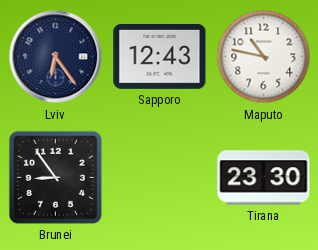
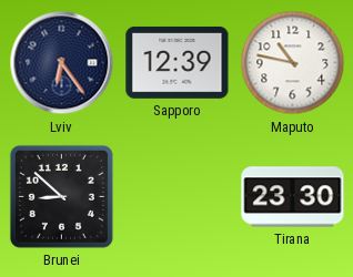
Sapporo: 12:43 -> 12:39 (178, 62)
Brunei: 8:54 -> 8:52 (61, 196)
